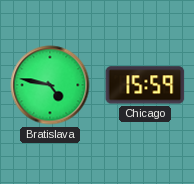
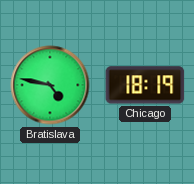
Chicago: 15:59 -> 18:19 (145, 85)
